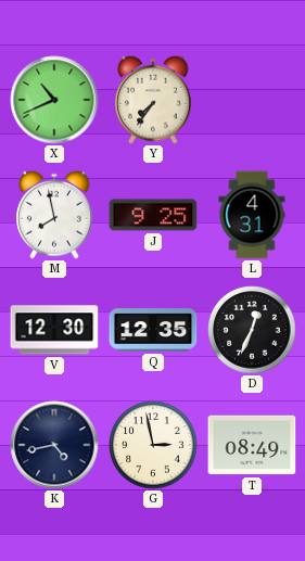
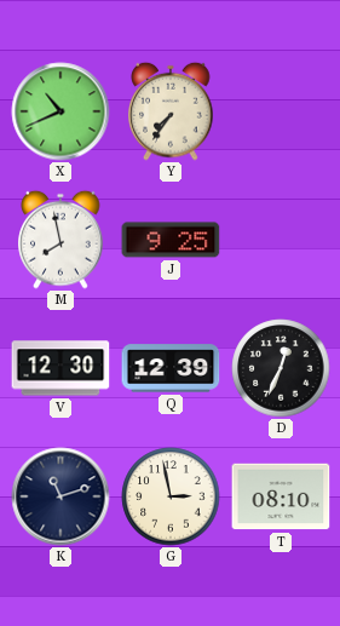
L: 4:31 -> none (252, 215)
Q: 12:35 -> 12:39 (171, 368)
K: 4:43 -> 11:12 (60, 496)
T: 08:49 -> 08:10 (281, 496)
